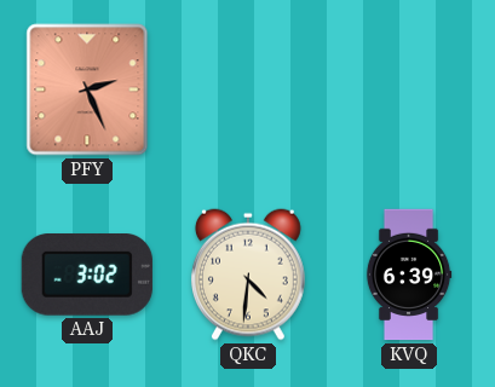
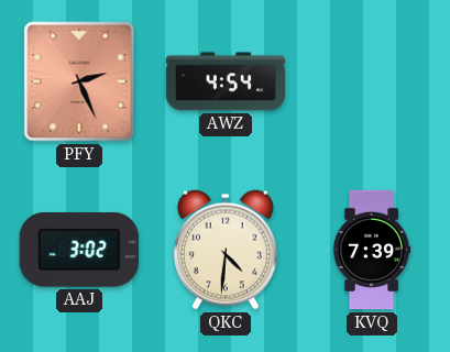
AWZ: none -> 4:54 (224, 81)
KVQ: 6:39 -> 7:39 (372, 250)
